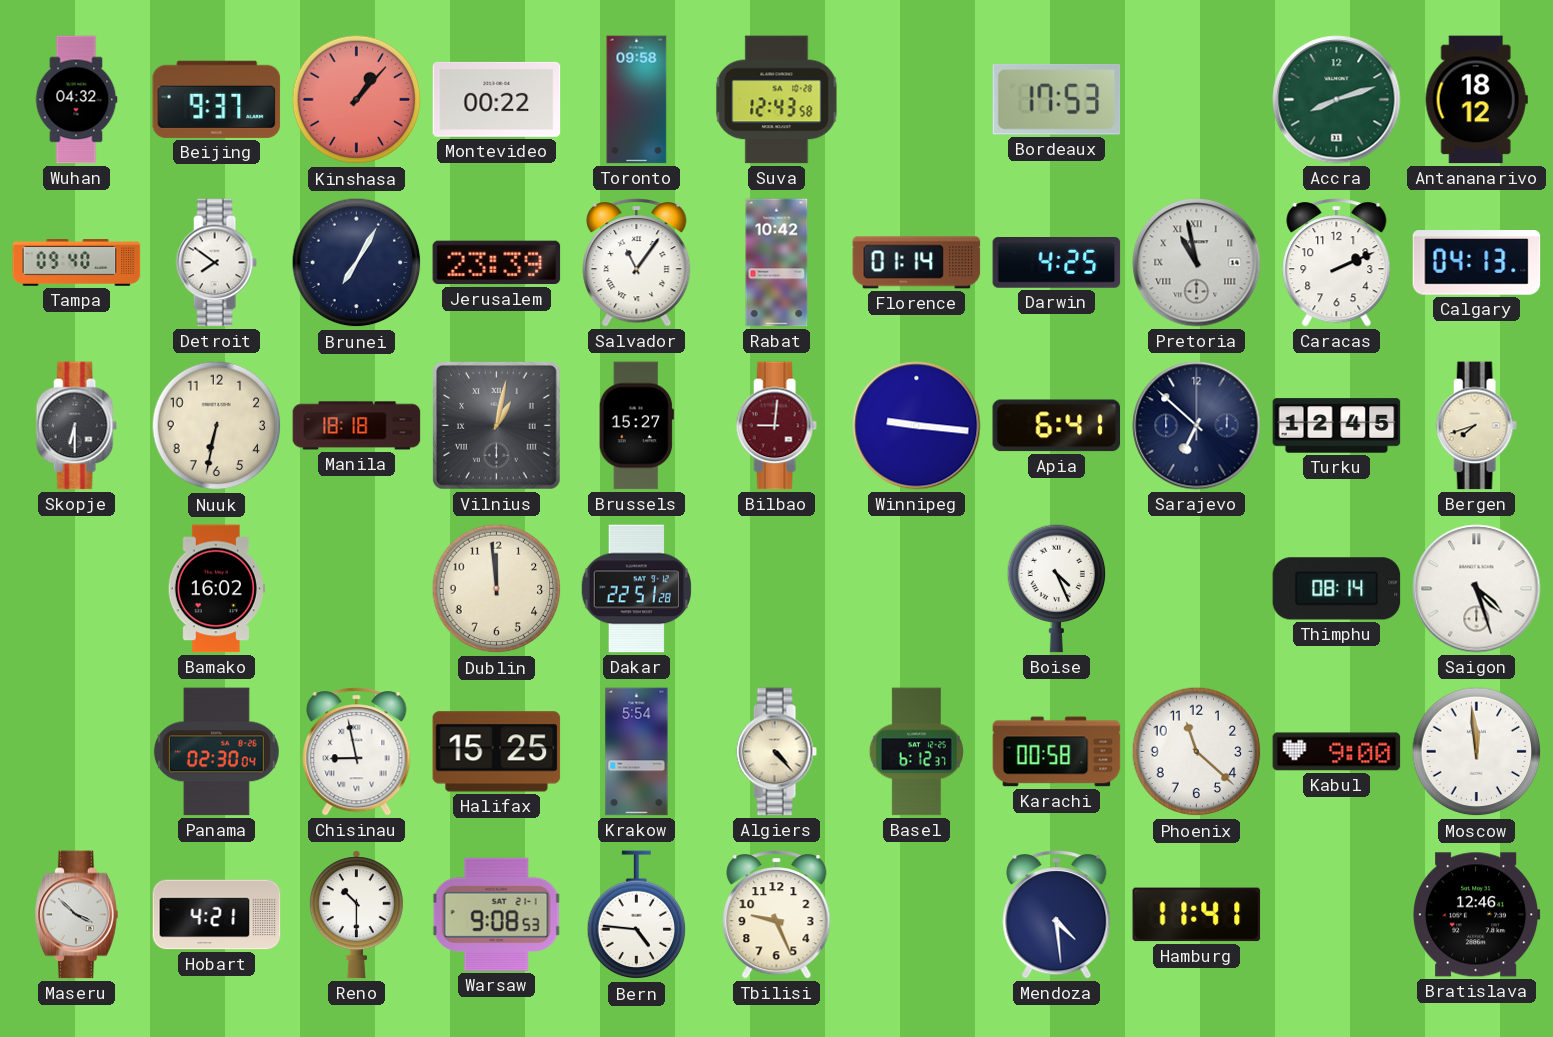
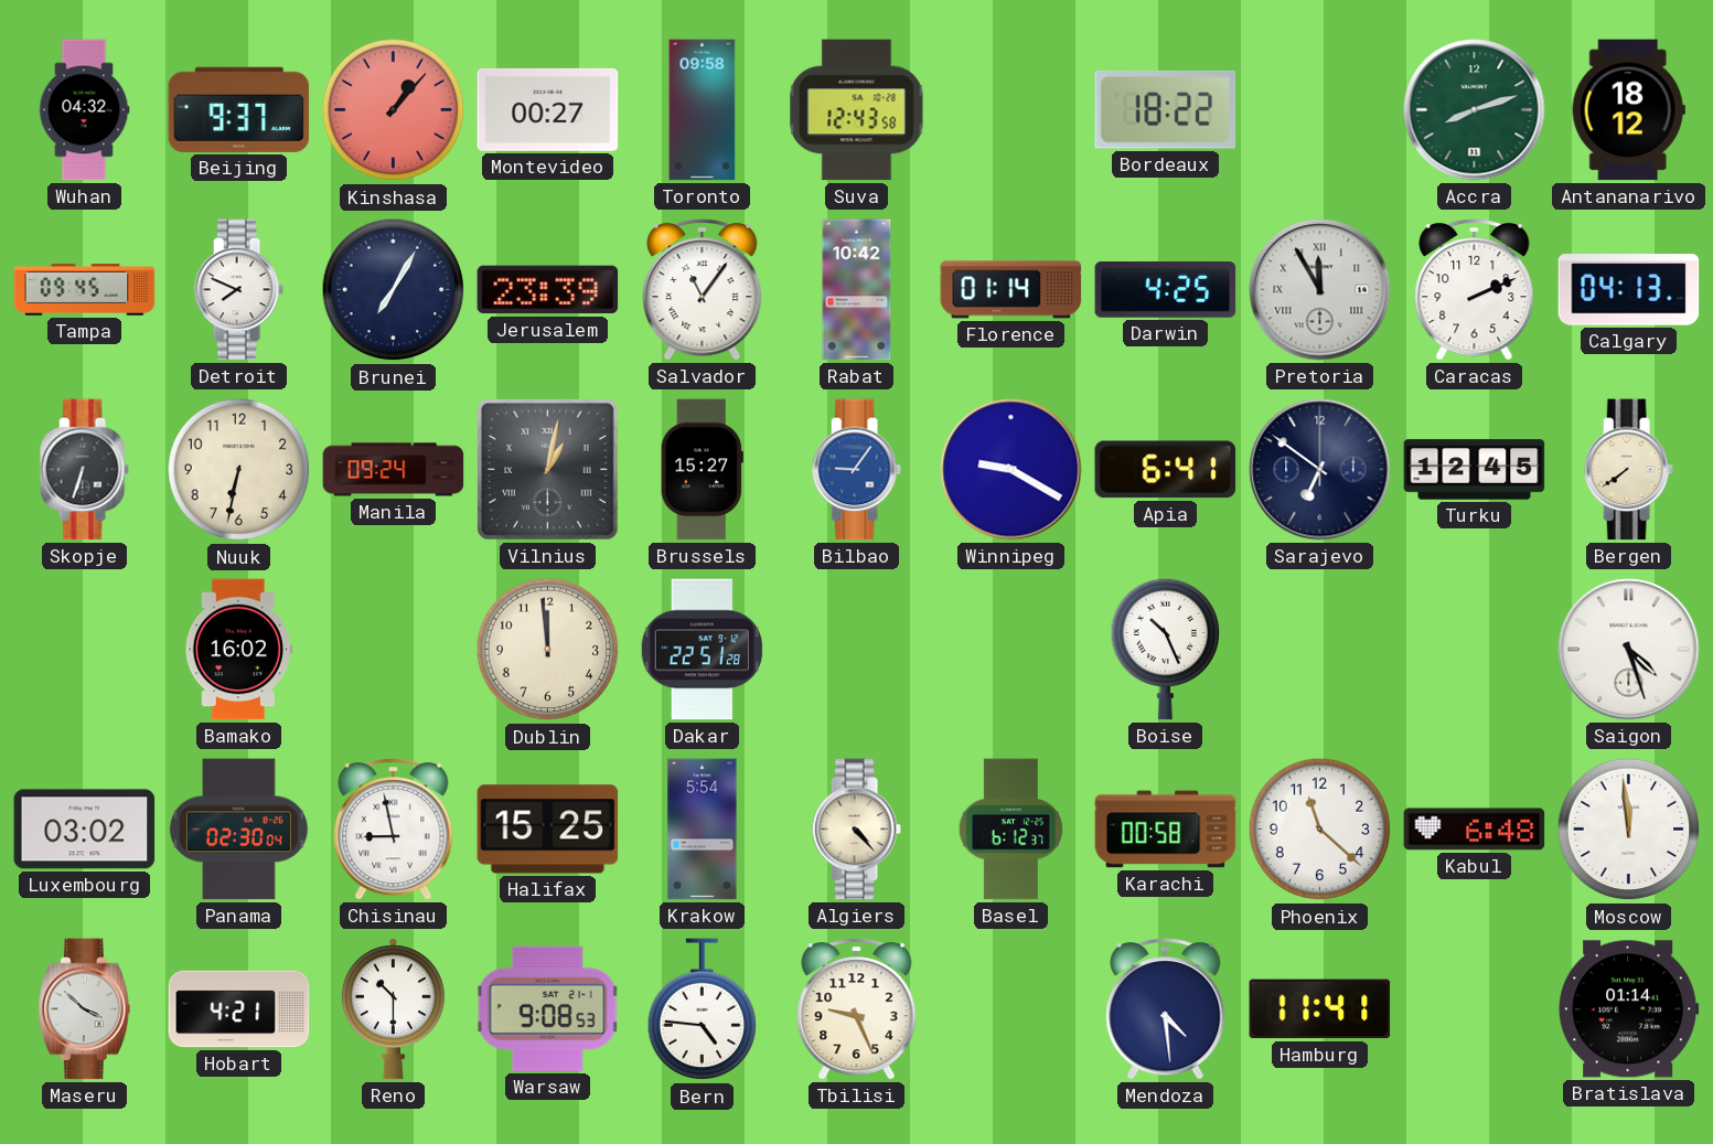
Montevideo: 00:22 -> 00:27 (548, 109)
Bordeaux: 17:53 -> 18:22 (1166, 110)
Tampa: 09:40 -> 09:45 (85, 290)
Detroit: 7:51 -> 7:49 (238, 290)
Pretoria: 10:58 -> 11:55 (1320, 290)
Skopje: 6:30 -> 6:33 (84, 470)
Manila: 18:18 -> 09:24 (394, 470)
Bilbao: 9:01 -> 9:06 (856, 470)
Bilbao dial: burgundy -> blue (856, 470)
Winnipeg: 9:16 -> 9:20 (1011, 470)
Sarajevo: 6:52 -> 6:51 (1320, 470)
Bergen: 7:42 -> 7:39 (1628, 470)
Boise: 4:26 -> 10:26 (1166, 649)
Thimphu: 08:14 -> none (1337, 589)
Luxembourg: none -> 03:02 (85, 830)
Kabul: 9:00 -> 6:48 (1475, 830)
Bratislava: 12:46 -> 01:14 (1629, 1009)
